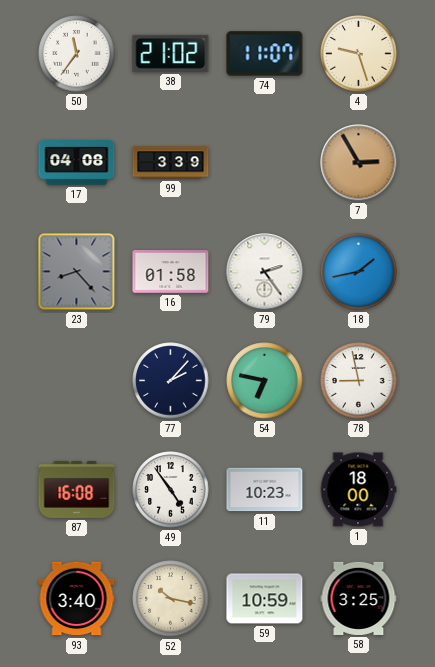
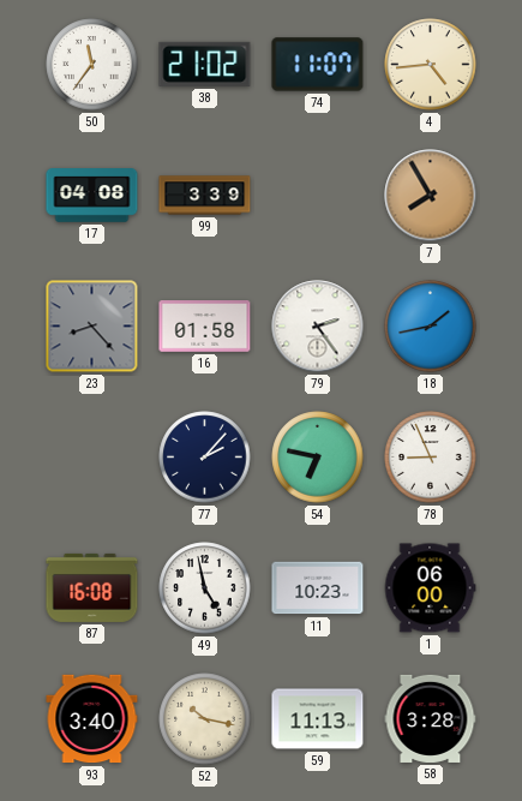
4: 9:27 -> 4:44 (431, 65)
7: 2:55 -> 7:55 (431, 196)
78: 8:58 -> 8:56 (431, 458)
49: 4:54 -> 4:58 (205, 588)
1: 18:00 -> 06:00 (430, 588)
59: 10:59 -> 11:13 (318, 719)
58: 3:25 -> 3:28 (431, 718)
